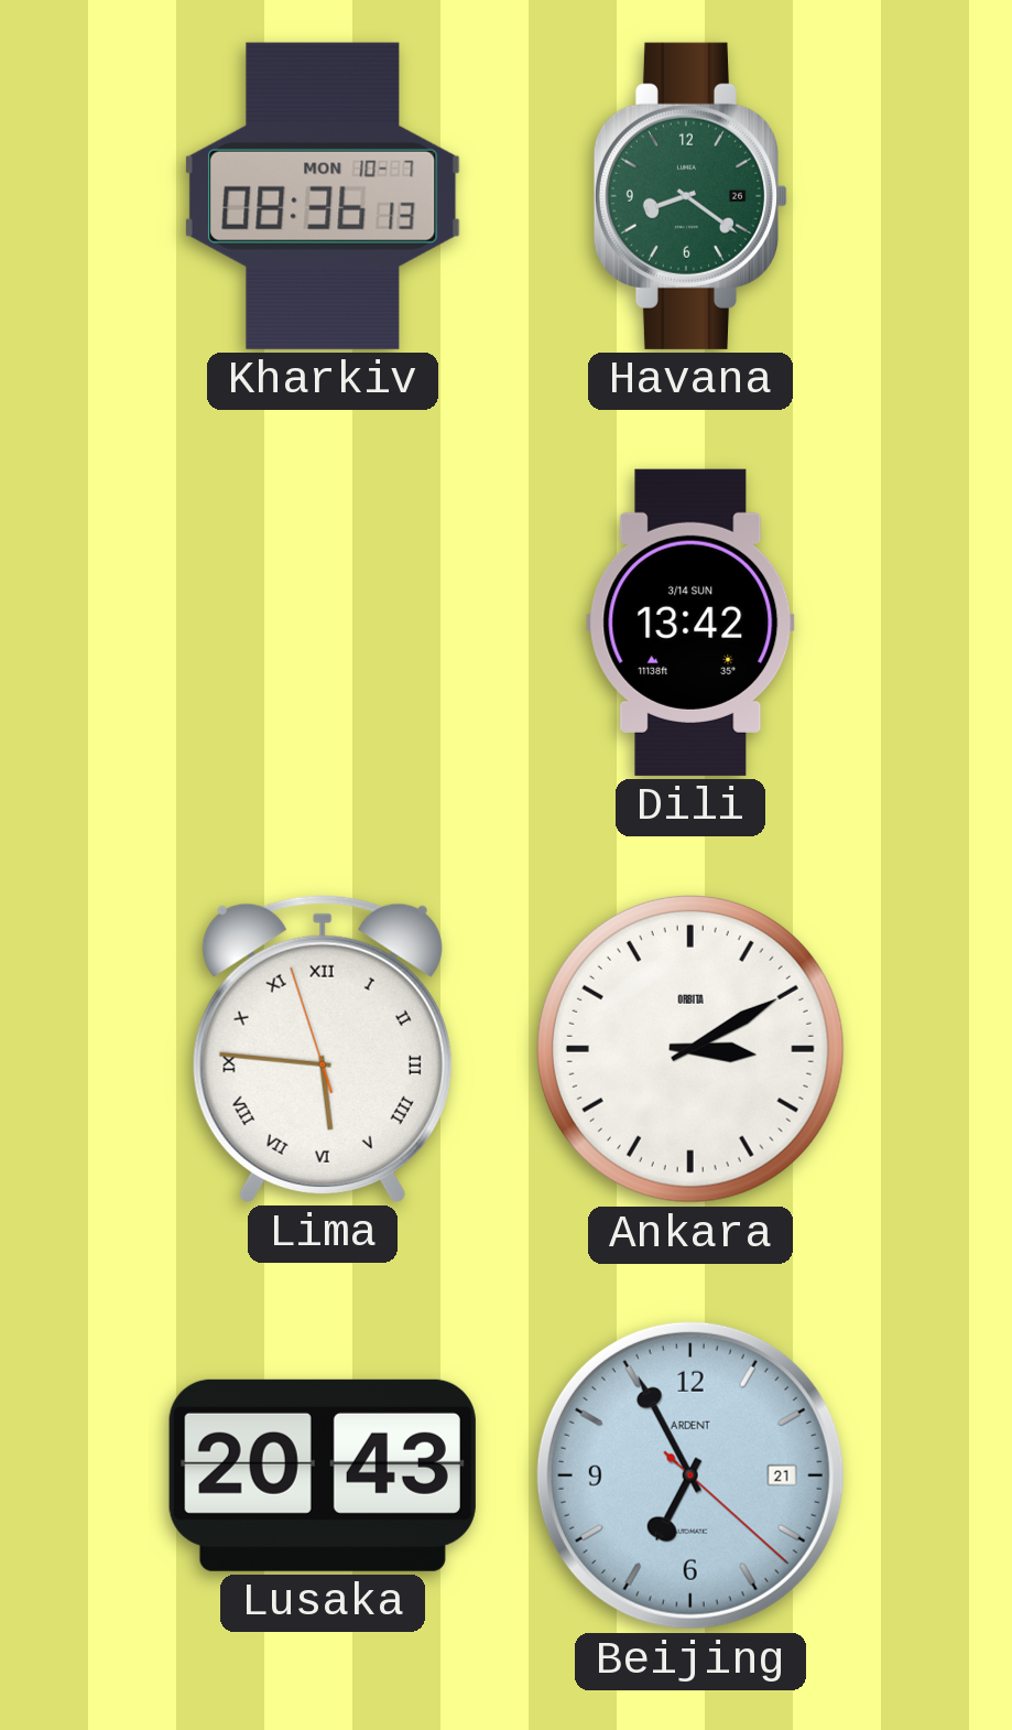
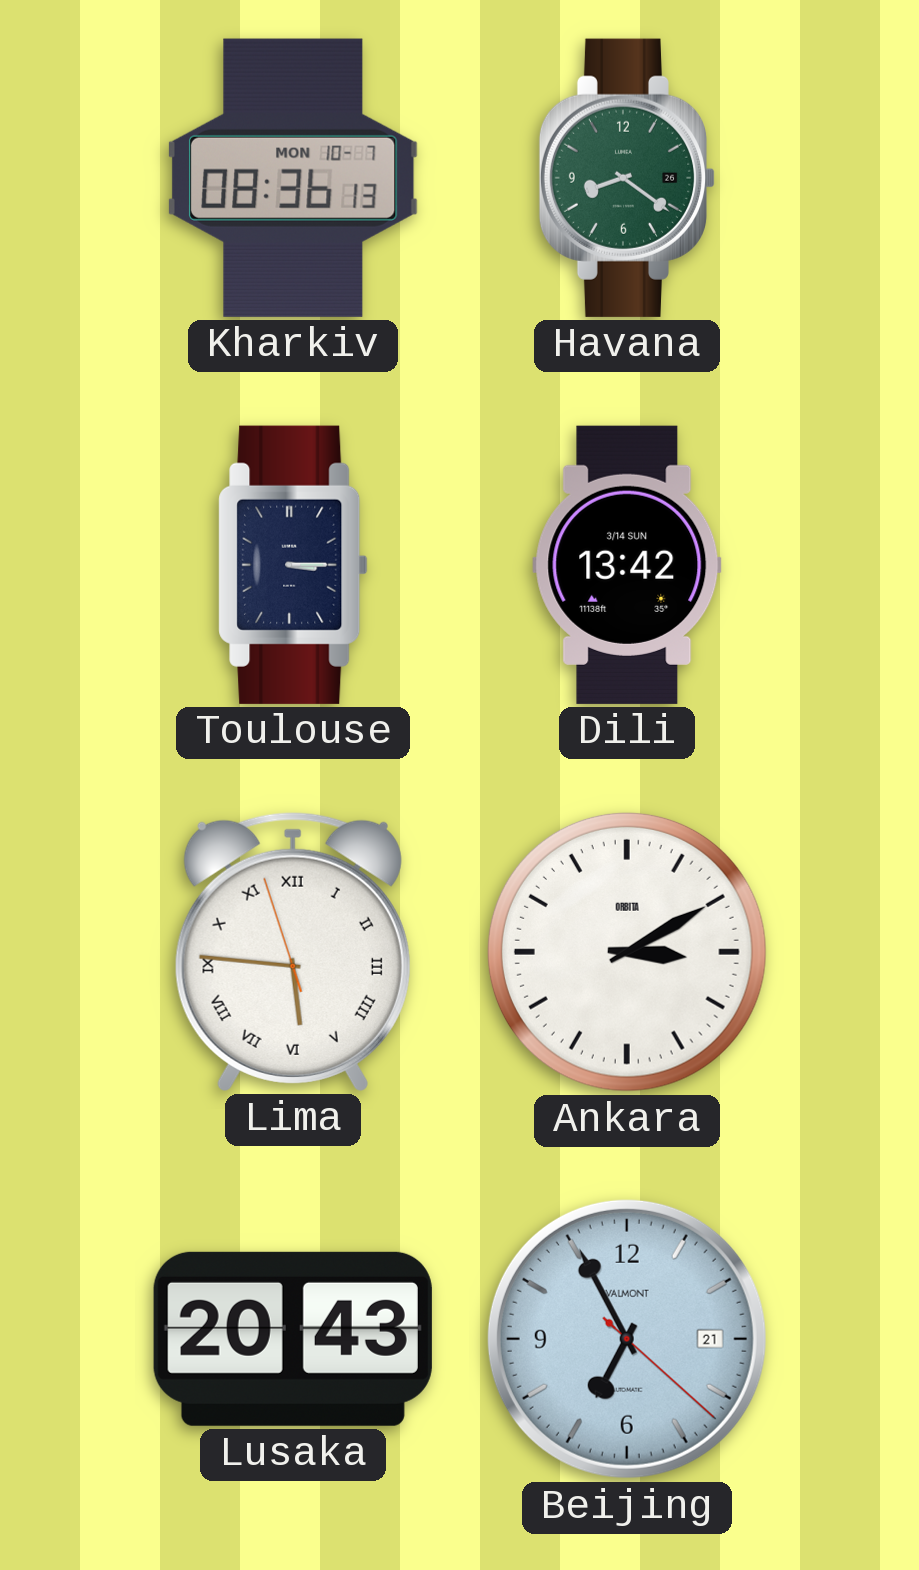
Toulouse: none -> 3:15 (293, 565)
Beijing brand: ARDENT -> VALMONT (627, 1339)
